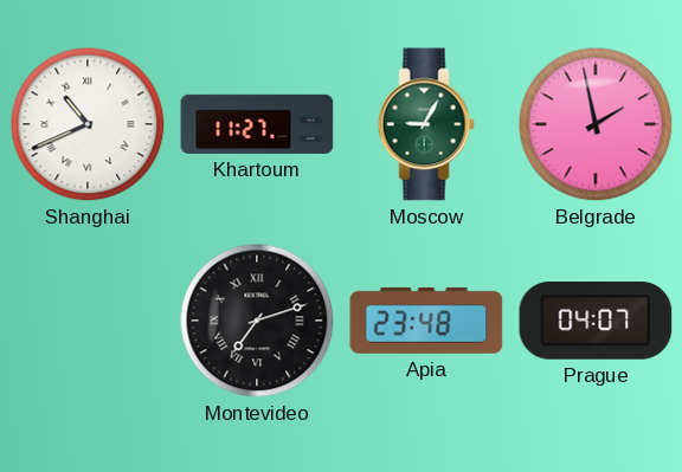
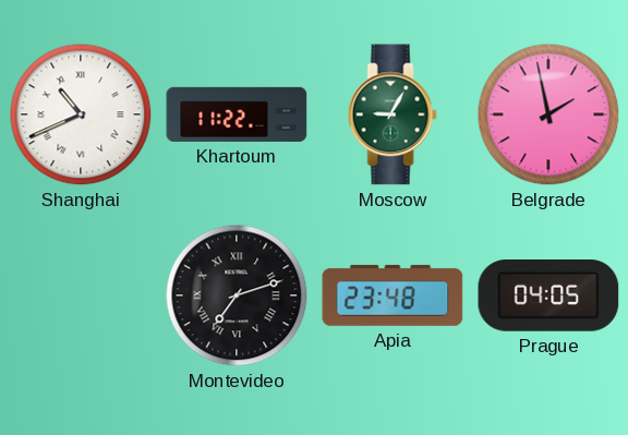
Khartoum: 11:27 -> 11:22 (237, 114)
Prague: 04:07 -> 04:05 (548, 297)
